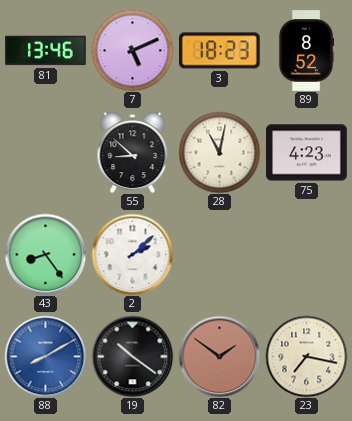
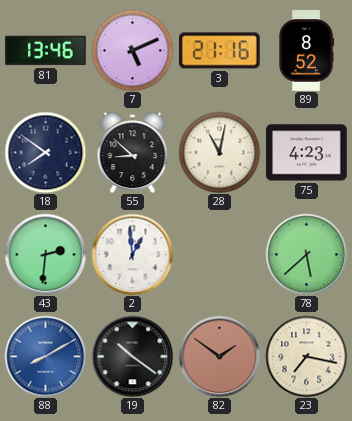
3: 18:23 -> 21:16 (220, 51)
18: none -> 7:51 (45, 152)
43: 8:24 -> 2:31 (45, 254)
2: 2:08 -> 12:59 (132, 254)
78: none -> 5:38 (306, 254)
